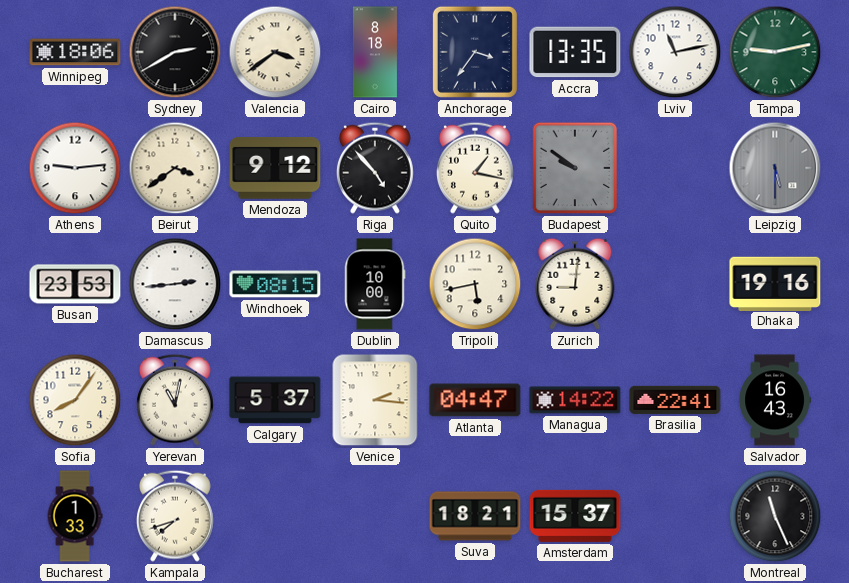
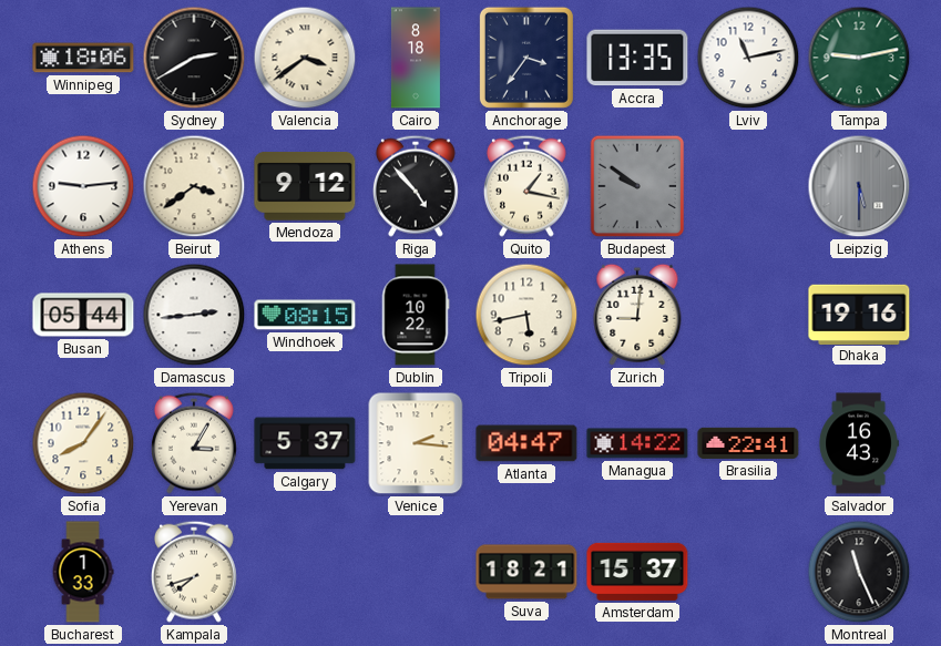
Busan: 23:53 -> 05:44 (83, 315)
Dublin: 10:00 -> 10:22 (416, 315)
Yerevan: 11:02 -> 3:05 (194, 443)
